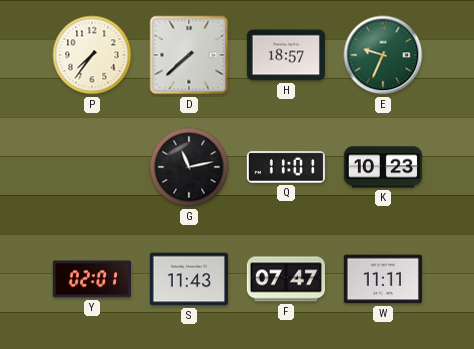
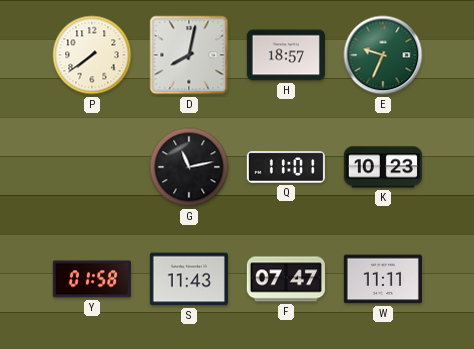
P: 7:36 -> 7:39 (92, 55)
D: 7:38 -> 8:02 (189, 55)
Y: 02:01 -> 01:58 (92, 279)
